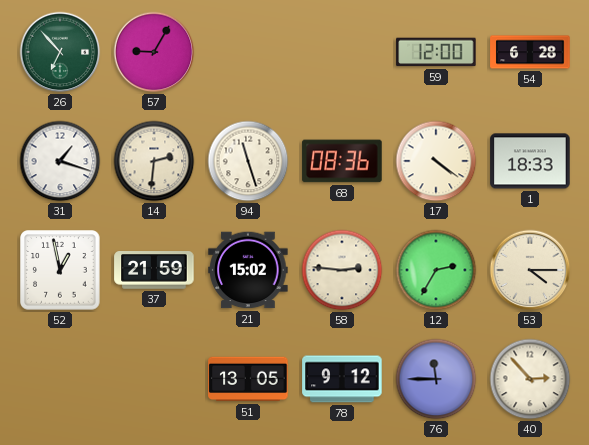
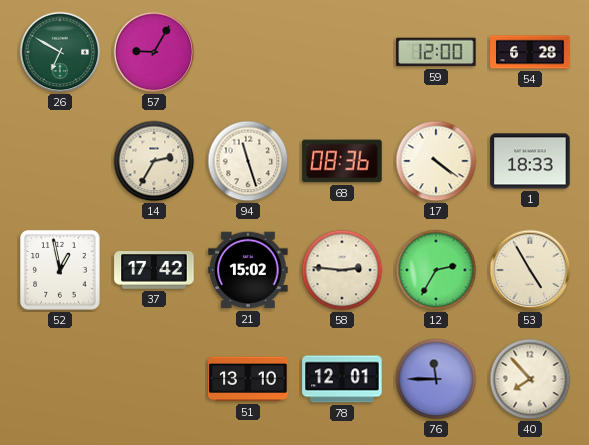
26: 6:53 -> 6:50 (60, 52)
31: 1:18 -> none (60, 161)
14: 2:31 -> 2:35 (154, 161)
37: 21:59 -> 17:42 (154, 271)
53: 4:15 -> 4:55 (530, 270)
51: 13:05 -> 13:10 (248, 379)
78: 9:12 -> 12:01 (342, 379)
40: 2:53 -> 7:53 (530, 379)
